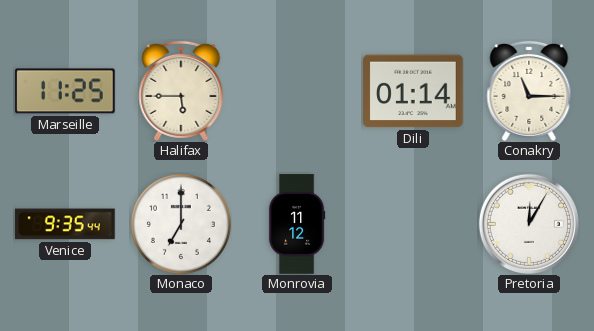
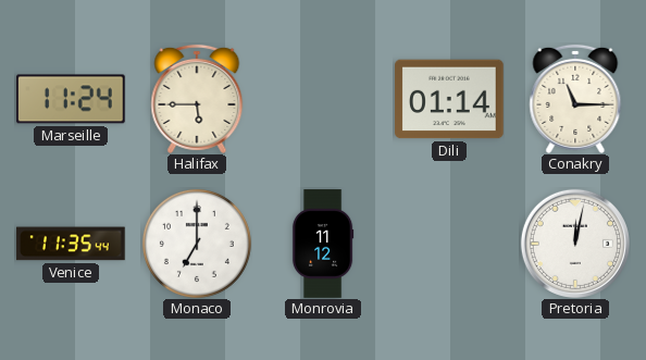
Marseille: 11:25 -> 11:24 (71, 99)
Venice: 9:35 -> 11:35 (71, 244)
Pretoria: 12:05 -> 12:02 (575, 244)
